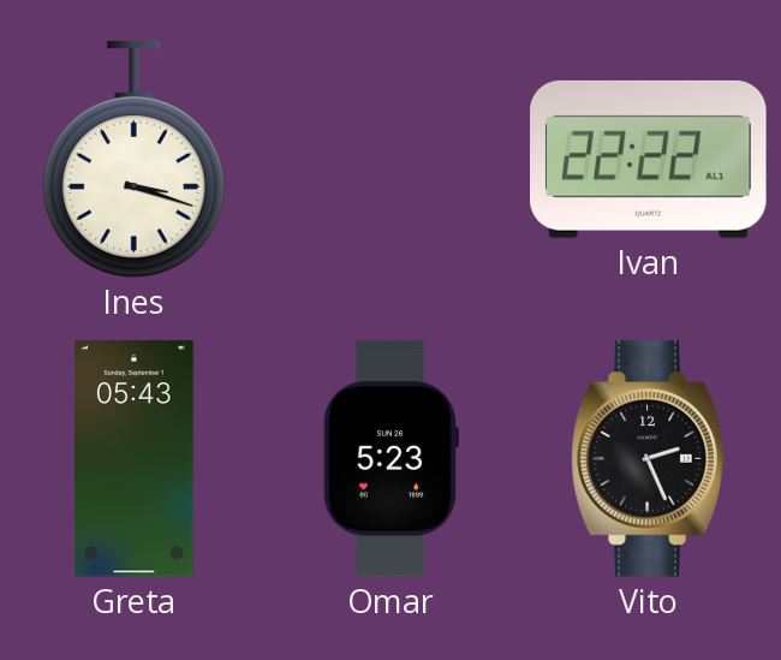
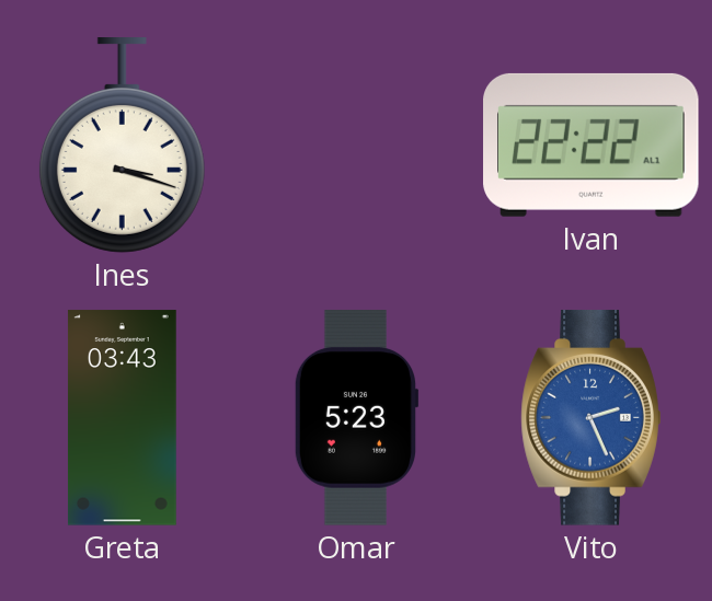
Greta: 05:43 -> 03:43 (122, 418)
Vito dial: black -> blue (592, 418)
